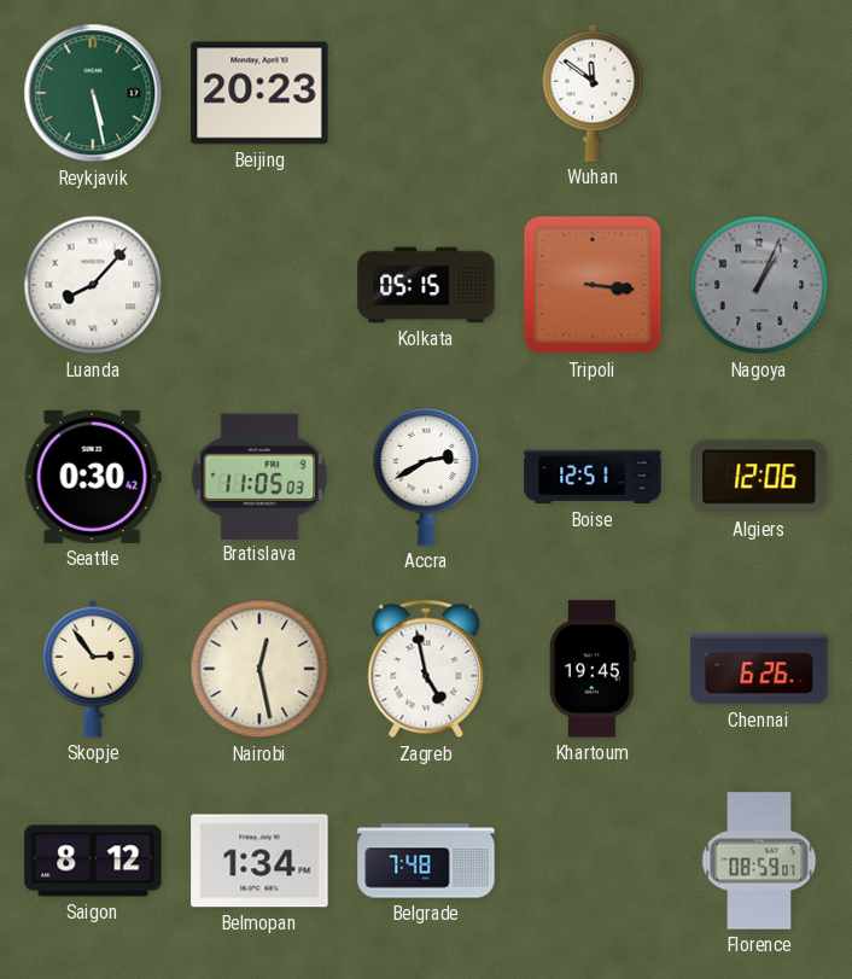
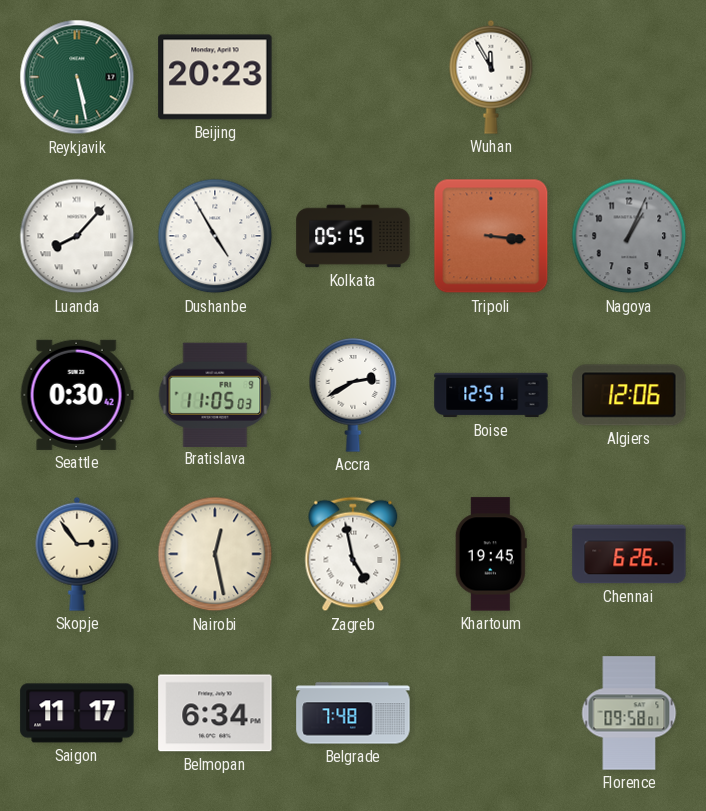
Wuhan: 11:51 -> 11:55 (491, 77)
Dushanbe: none -> 4:55 (215, 236)
Saigon: 8:12 -> 11:17 (77, 713)
Belmopan: 1:34 -> 6:34 (215, 713)
Florence: 08:59 -> 09:58 (629, 713)
